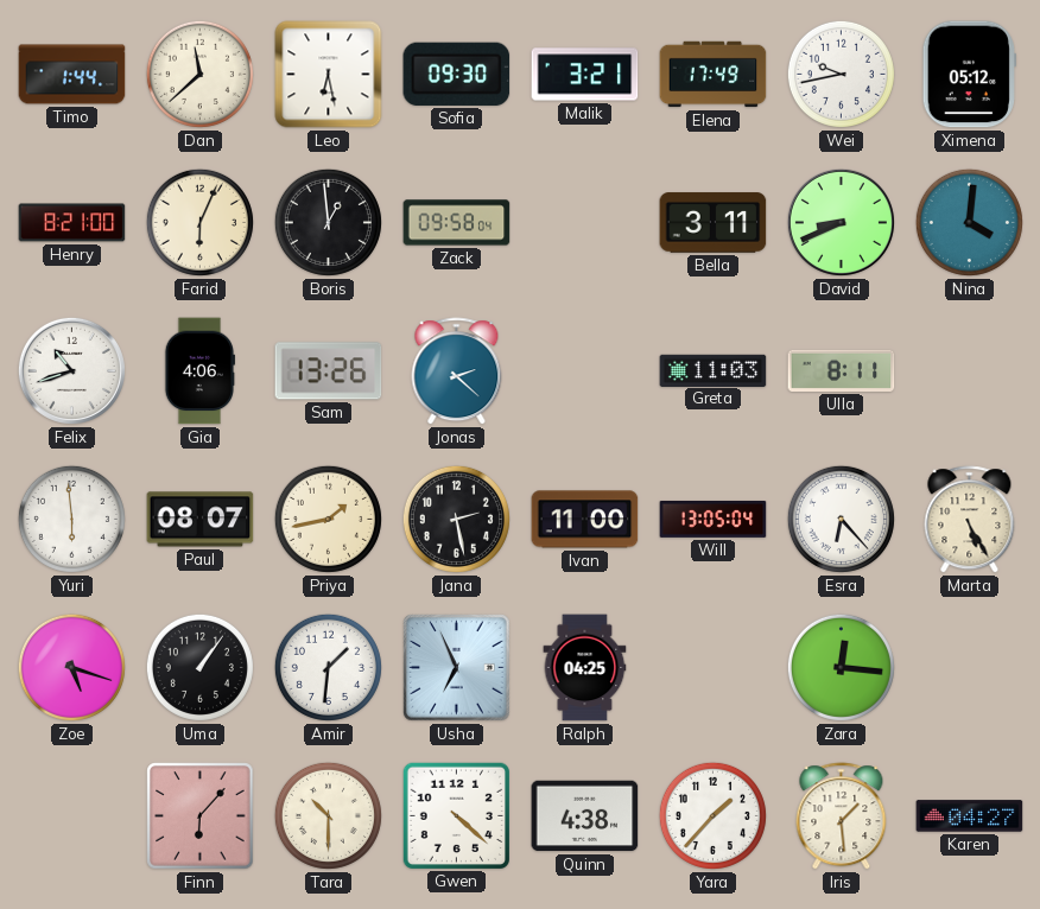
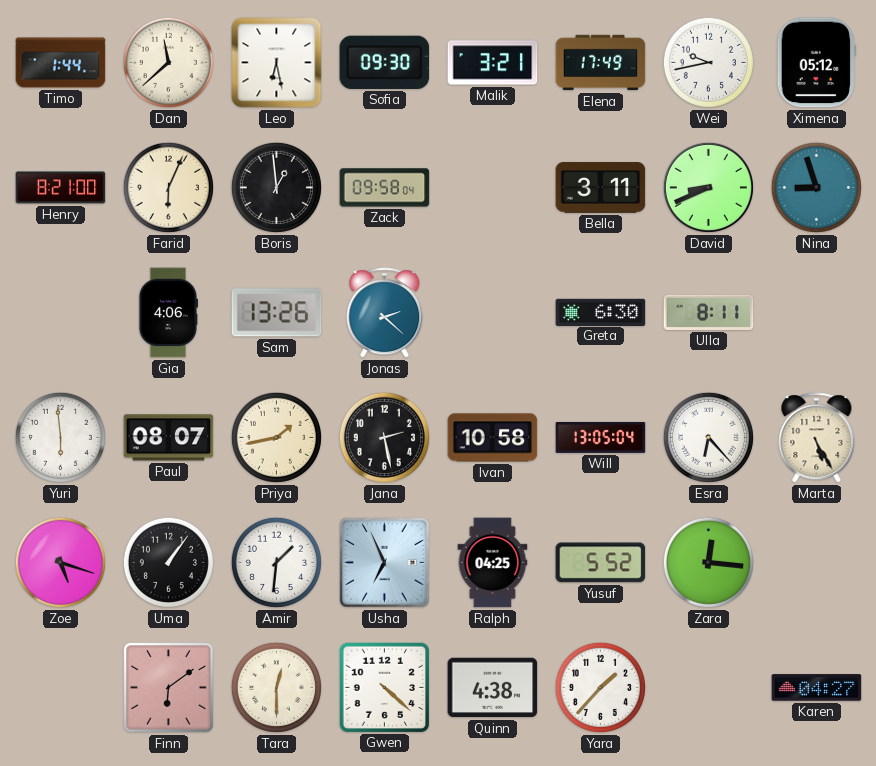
Nina: 4:01 -> 8:57 (816, 187)
Felix: 10:42 -> none (71, 370)
Greta: 11:03 -> 6:30 (601, 312)
Ivan: 11:00 -> 10:58 (493, 438)
Yusuf: none -> 5:52 (601, 563)
Finn: 6:07 -> 6:09 (169, 688)
Tara: 10:30 -> 12:30 (276, 687)
Iris: 1:29 -> none (842, 816)
